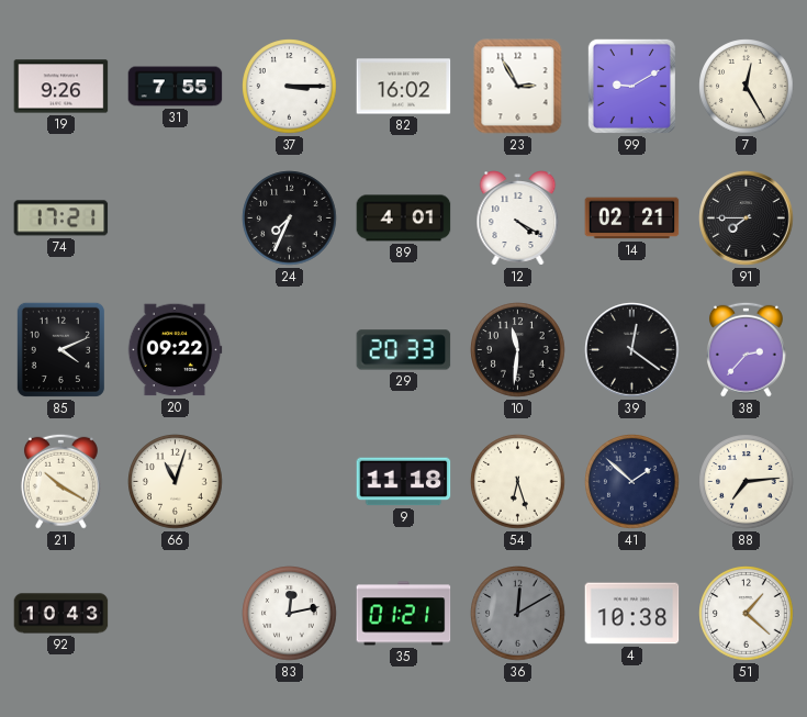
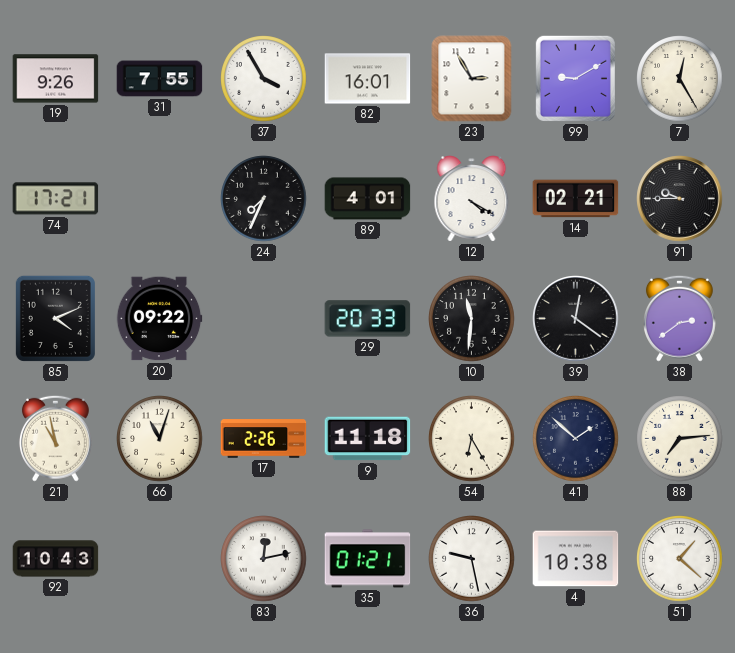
37: 3:15 -> 3:55 (264, 79)
82: 16:02 -> 16:01 (368, 79)
91: 7:45 -> 9:45 (680, 199)
38: 2:37 -> 2:39 (679, 318)
21: 10:20 -> 10:58 (55, 438)
17: none -> 2:26 (264, 439)
54: 6:27 -> 6:25 (472, 439)
36: 12:10 -> 9:28 (472, 559)
36 dial: grey -> white (472, 559)
